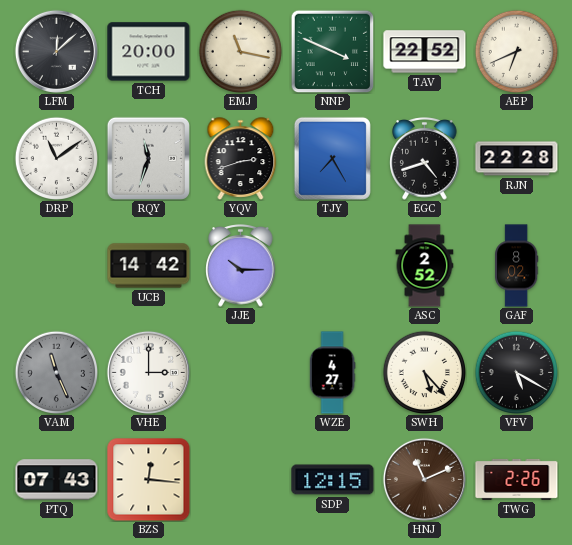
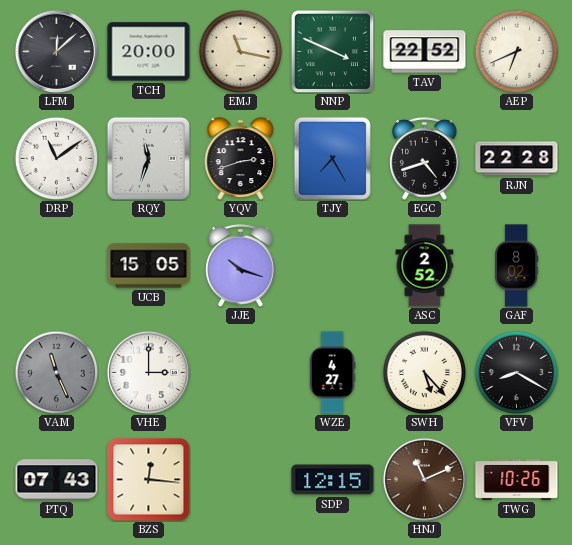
UCB: 14:42 -> 15:05 (149, 266)
JJE: 10:15 -> 10:18 (241, 266)
VFV: 5:20 -> 8:20 (516, 372)
TWG: 2:26 -> 10:26 (517, 479)
